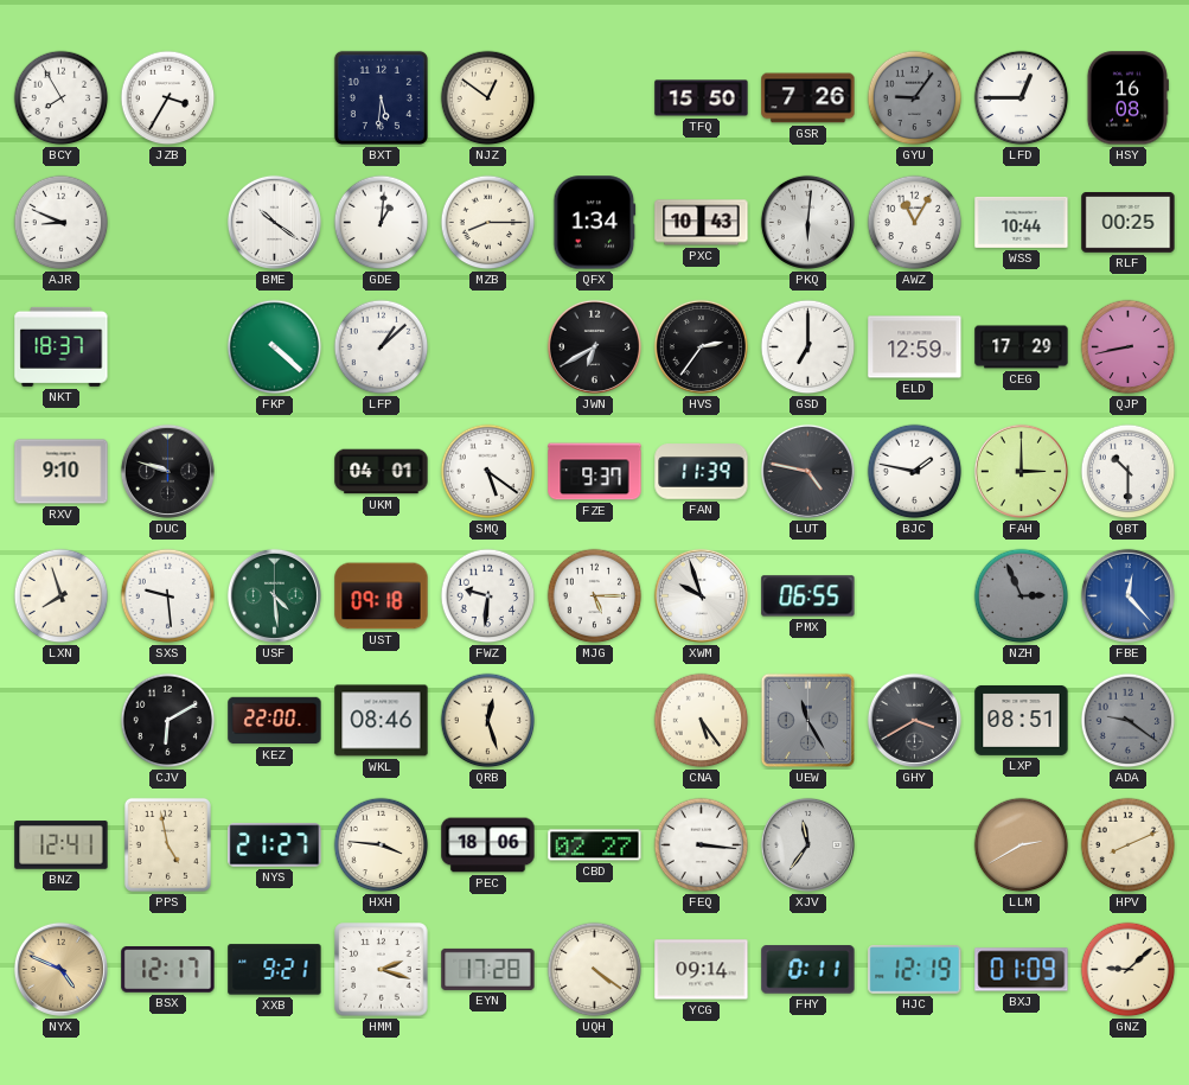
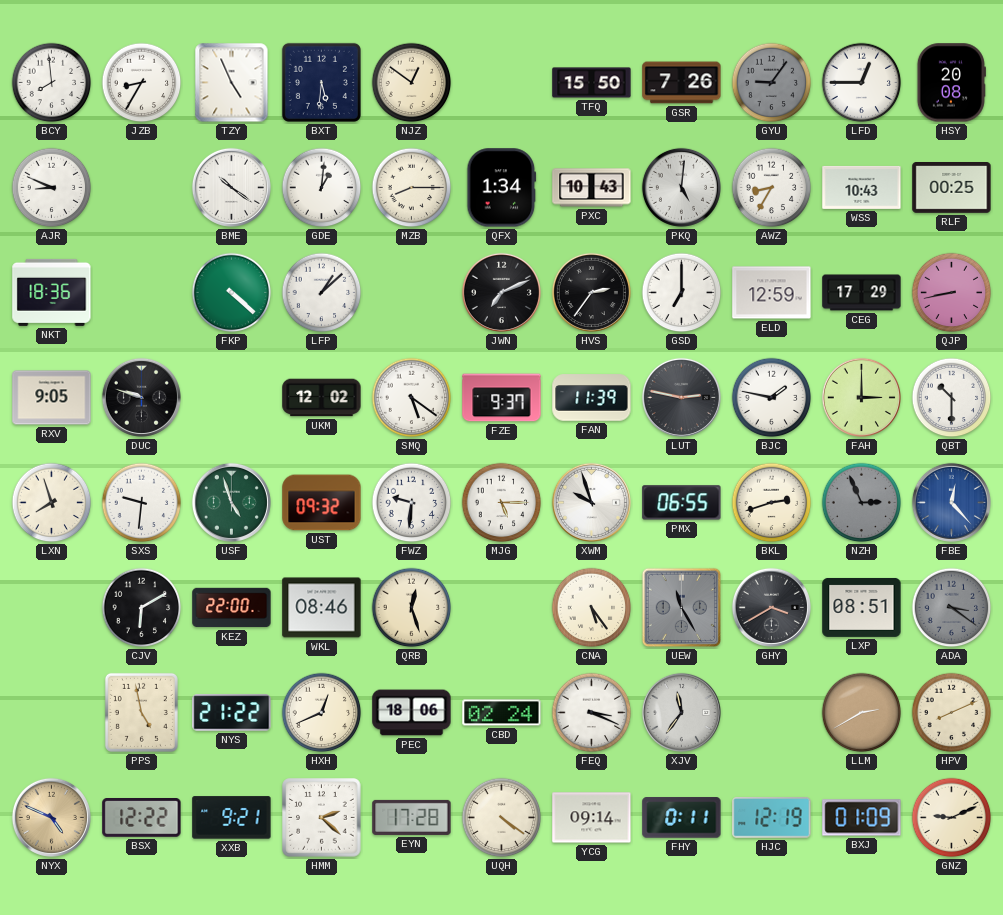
BCY: 7:55 -> 7:59 (52, 83)
JZB: 3:35 -> 8:35 (142, 83)
TZY: none -> 4:56 (232, 83)
HSY: 16:08 -> 20:08 (951, 83)
PKQ: 6:01 -> 5:01 (681, 187)
AWZ: 11:05 -> 8:35 (772, 188)
WSS: 10:44 -> 10:43 (862, 187)
NKT: 18:37 -> 18:36 (52, 292)
JWN: 6:40 -> 7:11 (501, 292)
RXV: 9:10 -> 9:05 (52, 398)
UKM: 04:01 -> 12:02 (322, 398)
LUT: 4:47 -> 2:47 (681, 397)
SXS: 9:29 -> 9:31 (142, 503)
USF: 4:29 -> 4:57 (231, 502)
UST: 09:18 -> 09:32 (322, 503)
BKL: none -> 2:42 (772, 503)
ADA: 9:21 -> 3:21 (952, 608)
BNZ: 12:41 -> none (62, 845)
NYS: 21:27 -> 21:22 (232, 713)
HXH: 3:46 -> 12:41 (322, 713)
CBD: 02:27 -> 02:24 (502, 713)
FEQ: 3:16 -> 3:19 (592, 713)
BSX: 12:17 -> 12:22 (142, 818)
HMM: 2:18 -> 2:22 (322, 818)
GNZ: 9:08 -> 9:11 (952, 818)
